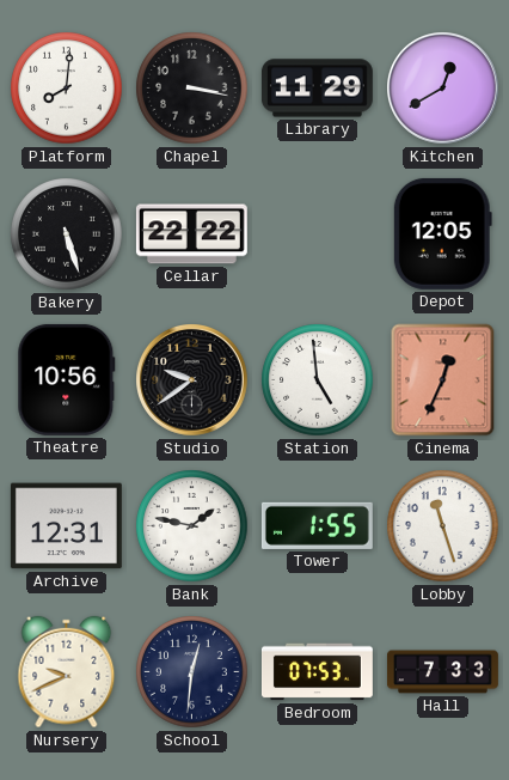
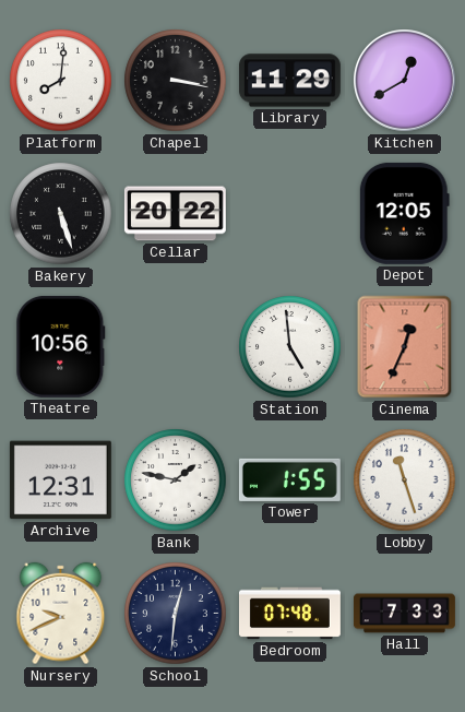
Cellar: 22:22 -> 20:22 (175, 214)
Studio: 9:39 -> none (192, 380)
Bedroom: 07:53 -> 07:48 (289, 614)
